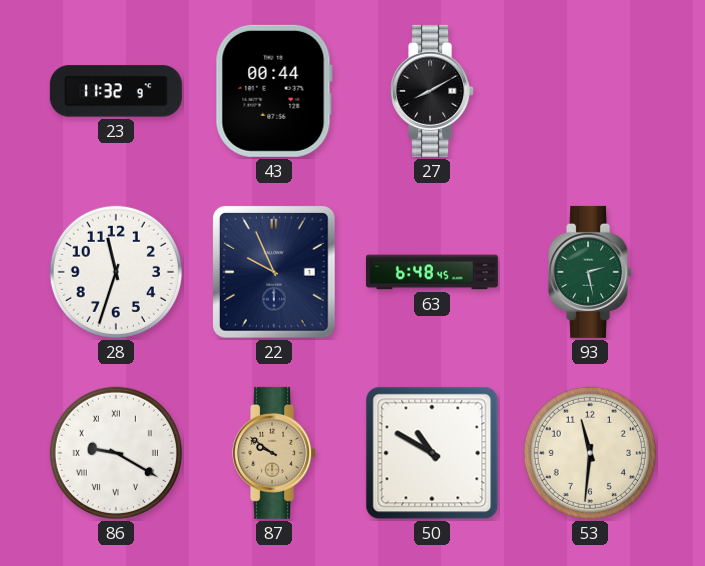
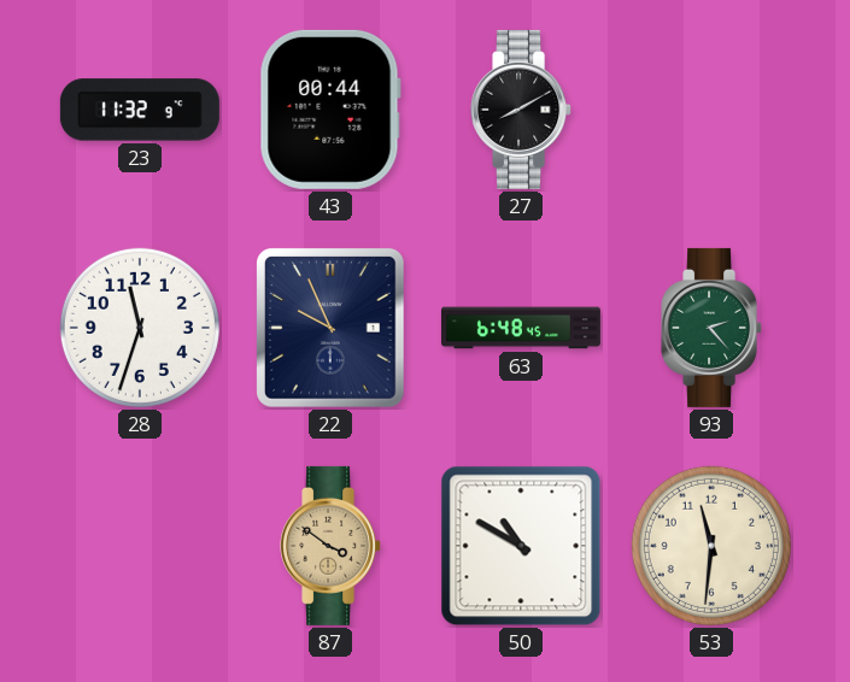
93: 2:28 -> 2:23 (713, 328)
86: 9:20 -> none (116, 453)
87: 9:51 -> 3:51 (332, 546)
